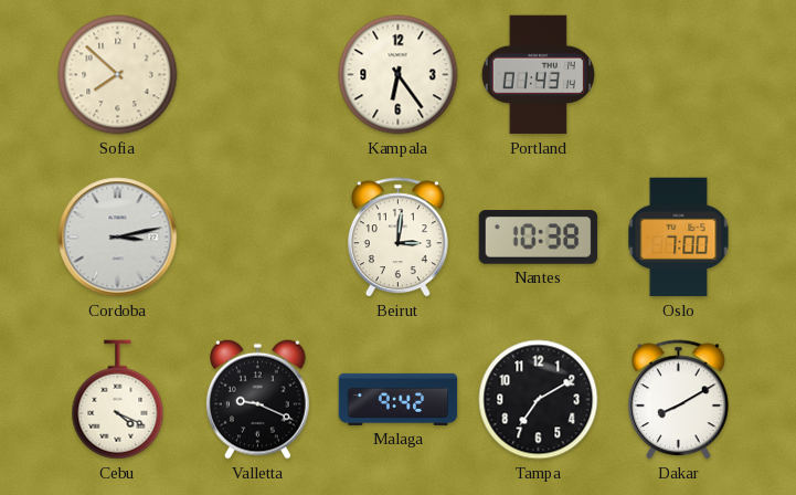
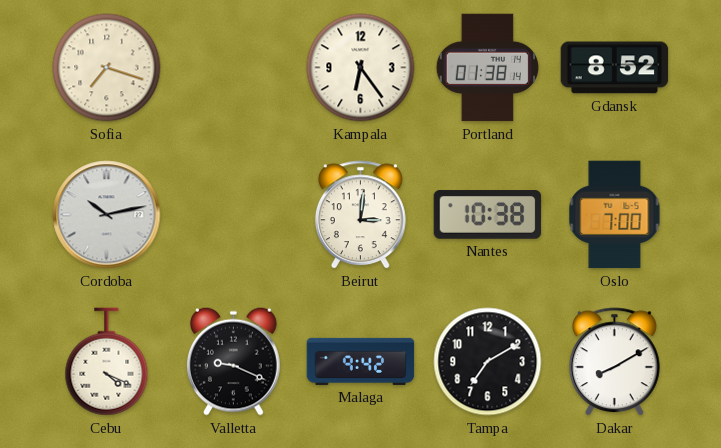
Sofia: 7:52 -> 7:18 (107, 68)
Portland: 01:43 -> 01:38 (487, 68)
Gdansk: none -> 8:52 (615, 68)
Cordoba: 3:13 -> 10:13 (107, 215)
